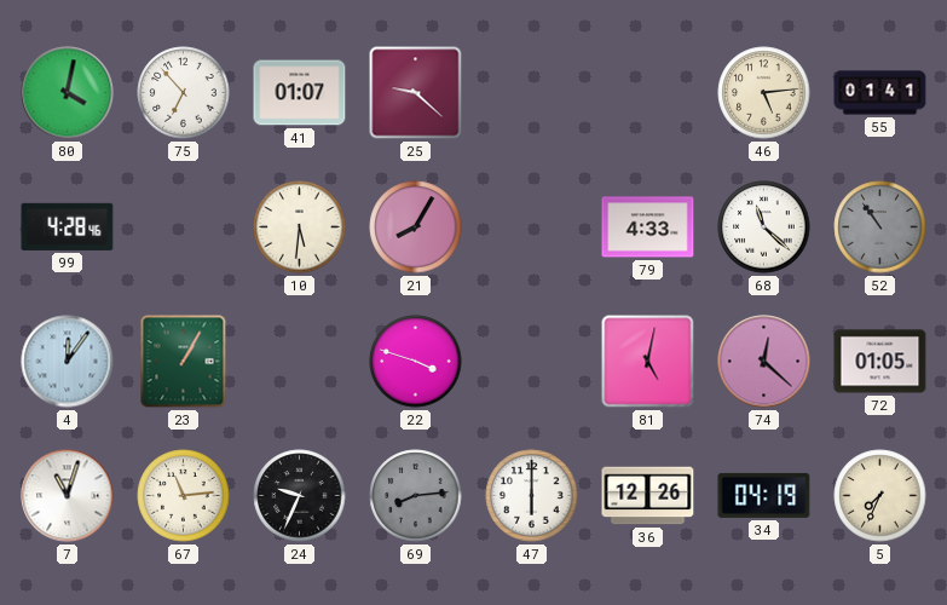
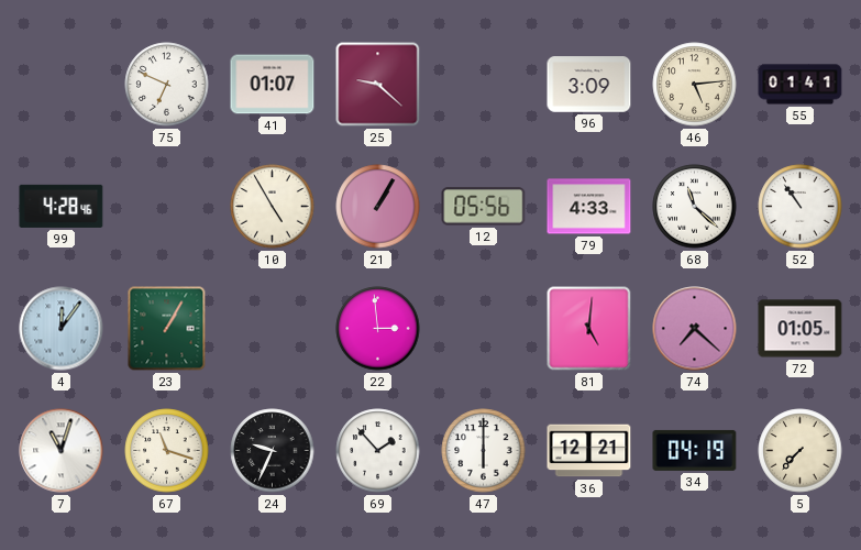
80: 4:02 -> none (68, 93)
75: 6:53 -> 6:49 (167, 85)
96: none -> 3:09 (589, 85)
10: 5:31 -> 4:55 (273, 207)
21: 8:05 -> 1:05 (378, 207)
12: none -> 05:56 (484, 207)
52 dial: grey -> white (801, 207)
22: 3:48 -> 2:59 (378, 329)
81: 5:02 -> 5:01 (589, 329)
74: 12:22 -> 7:22 (695, 329)
67: 11:14 -> 11:18 (167, 451)
69: 8:14 -> 1:53 (378, 451)
69 dial: grey -> white (378, 451)
36: 12:26 -> 12:21 (589, 451)
5: 7:34 -> 7:37 (801, 451)
